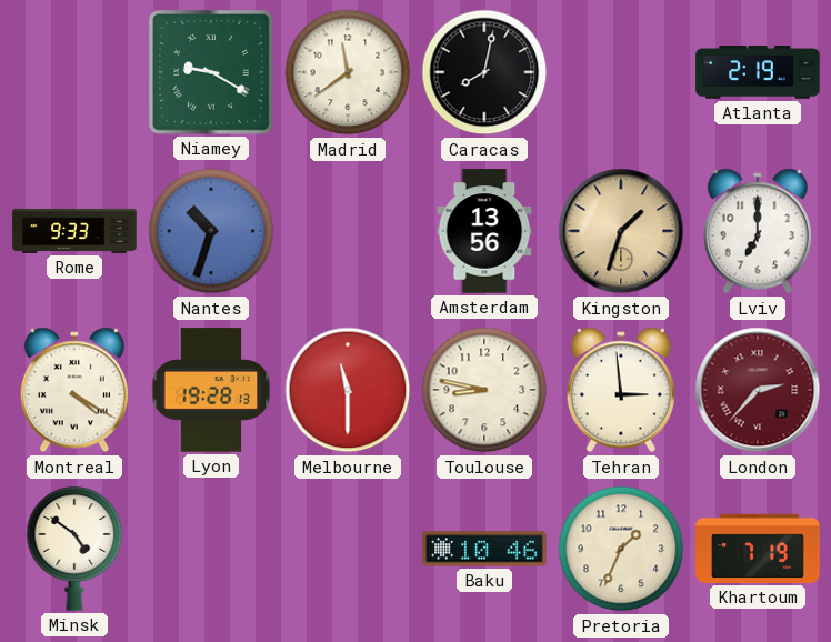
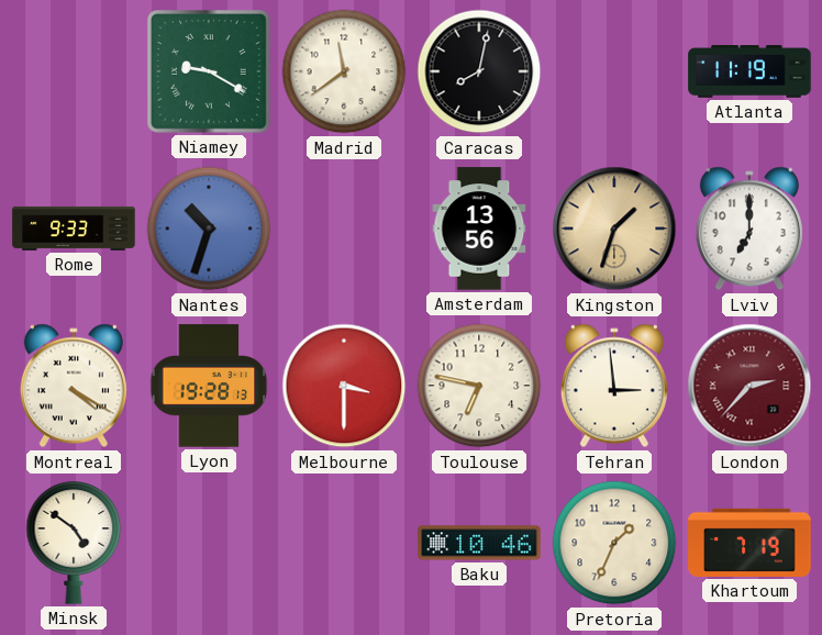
Atlanta: 2:19 -> 11:19 (749, 71)
Melbourne: 11:30 -> 3:30 (344, 386)
Toulouse: 8:47 -> 6:47 (479, 386)
